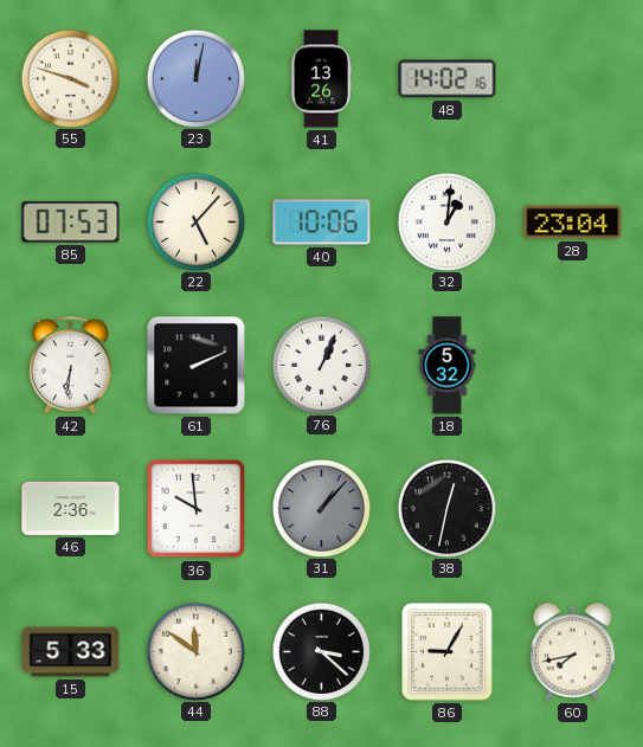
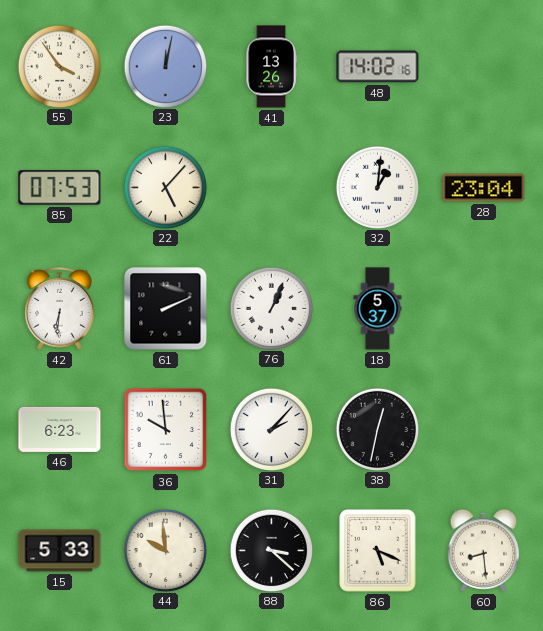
55: 3:48 -> 3:54 (59, 66)
40: 10:06 -> none (322, 223)
18: 5:32 -> 5:37 (378, 309)
46: 2:36 -> 6:23 (60, 429)
31: 1:07 -> 2:07 (271, 429)
31 dial: grey -> white (271, 429)
44: 11:51 -> 9:59 (165, 550)
86: 9:05 -> 5:19 (378, 551)
60: 7:43 -> 8:29 (484, 550)
